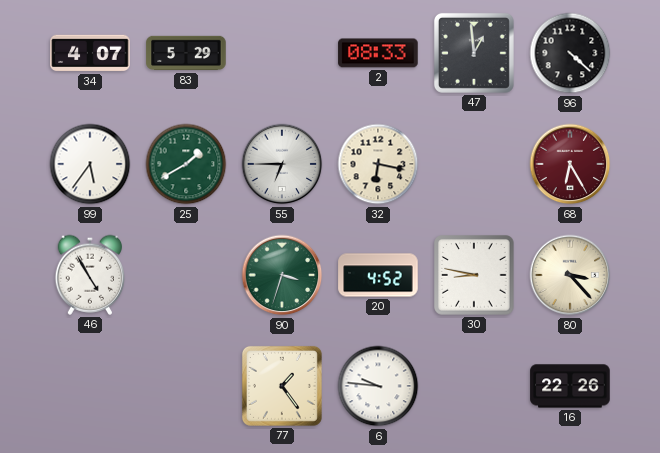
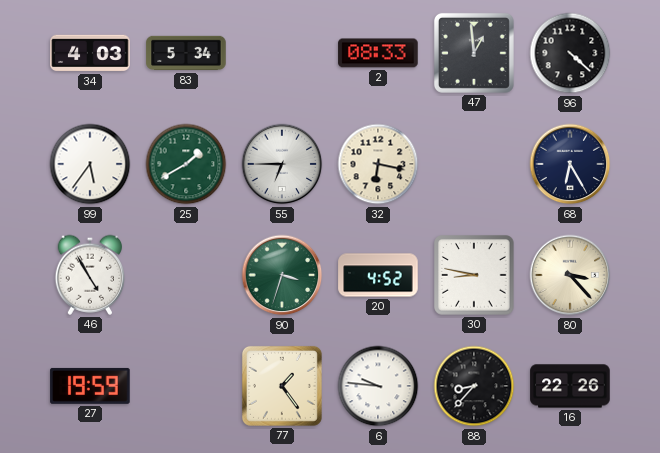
34: 4:07 -> 4:03 (90, 53)
83: 5:29 -> 5:34 (186, 53)
68 dial: burgundy -> navy (570, 164)
27: none -> 19:59 (90, 386)
88: none -> 8:37 (474, 386)
